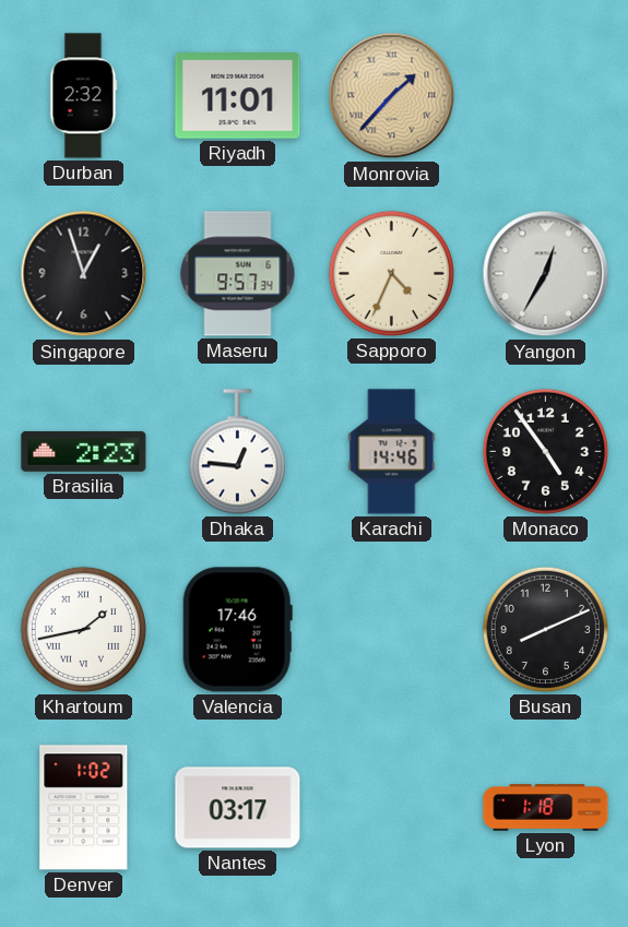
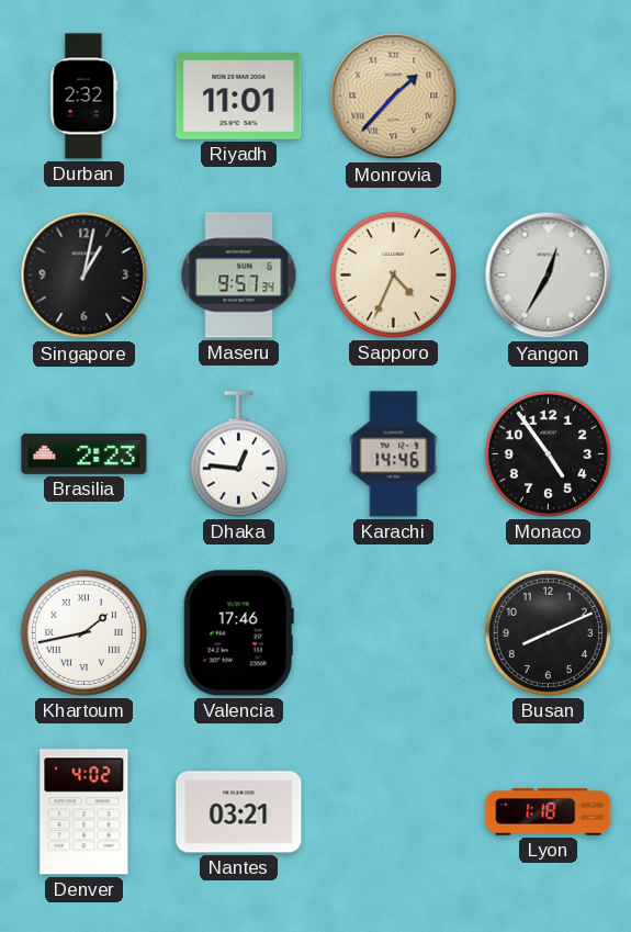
Singapore: 12:57 -> 1:02 (84, 276)
Denver: 1:02 -> 4:02 (84, 812)
Nantes: 03:17 -> 03:21 (239, 812)
